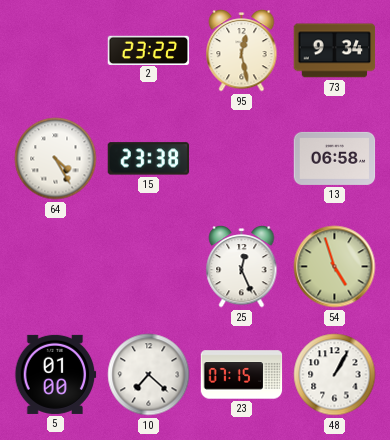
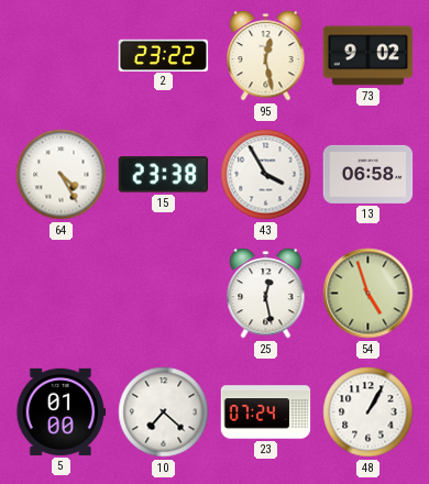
73: 9:34 -> 9:02 (369, 56)
43: none -> 3:55 (266, 175)
25: 12:26 -> 12:28 (266, 294)
23: 07:15 -> 07:24 (266, 413)
